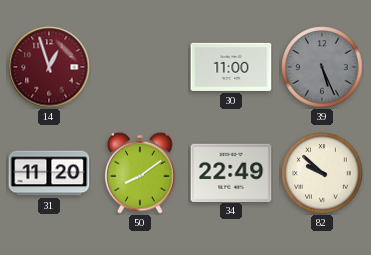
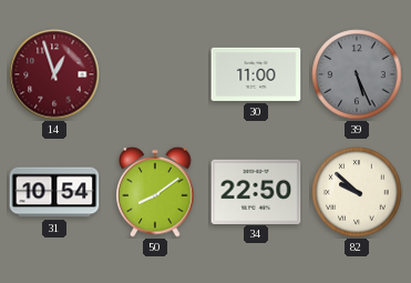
31: 11:20 -> 10:54 (54, 192)
34: 22:49 -> 22:50 (256, 191)
